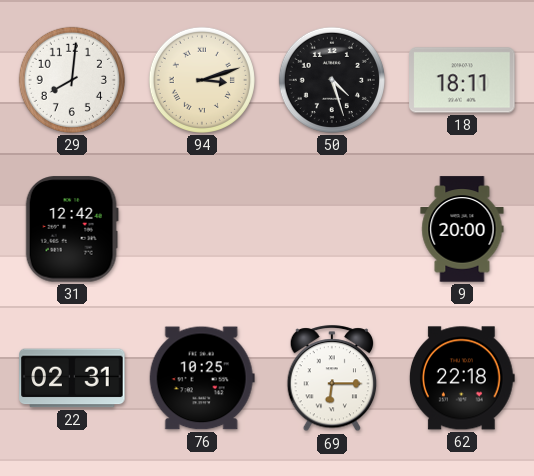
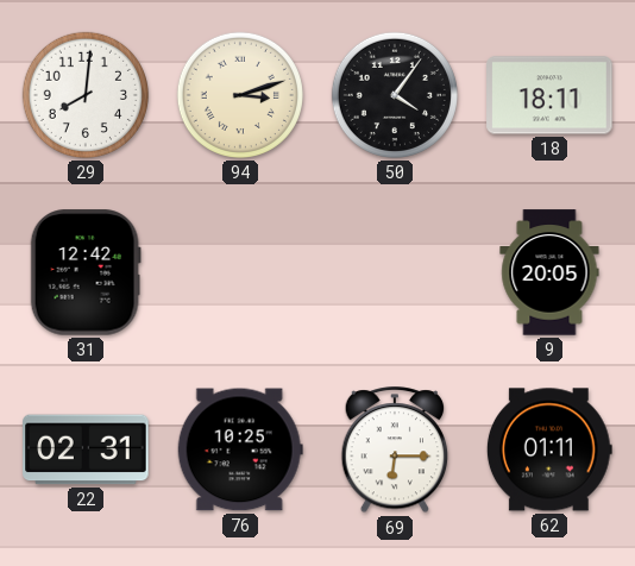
50: 4:27 -> 4:06 (395, 95)
9: 20:00 -> 20:05 (549, 272)
62: 22:18 -> 01:11 (549, 449)
